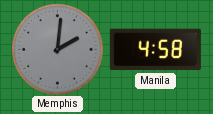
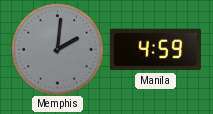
Manila: 4:58 -> 4:59 (155, 50)
